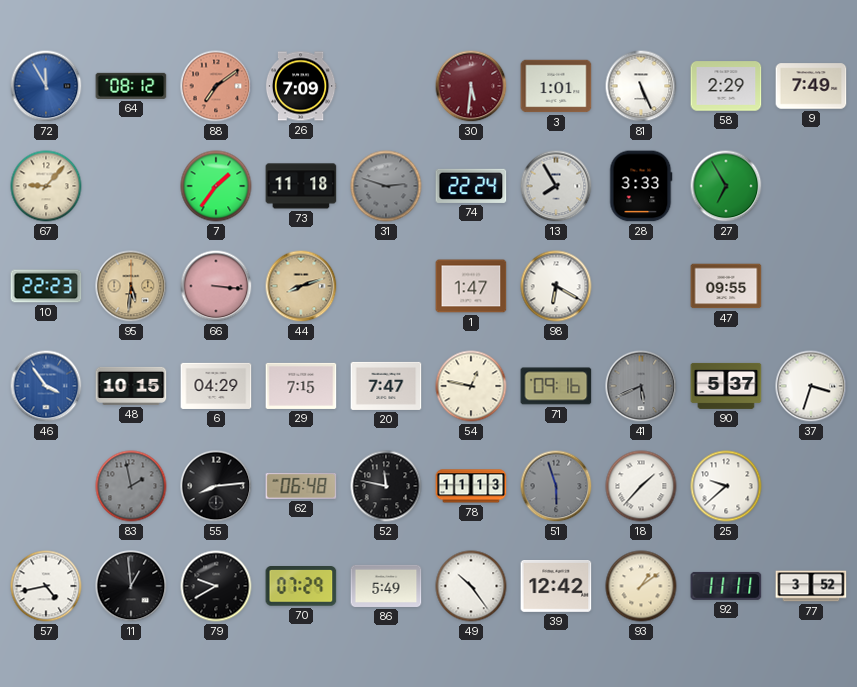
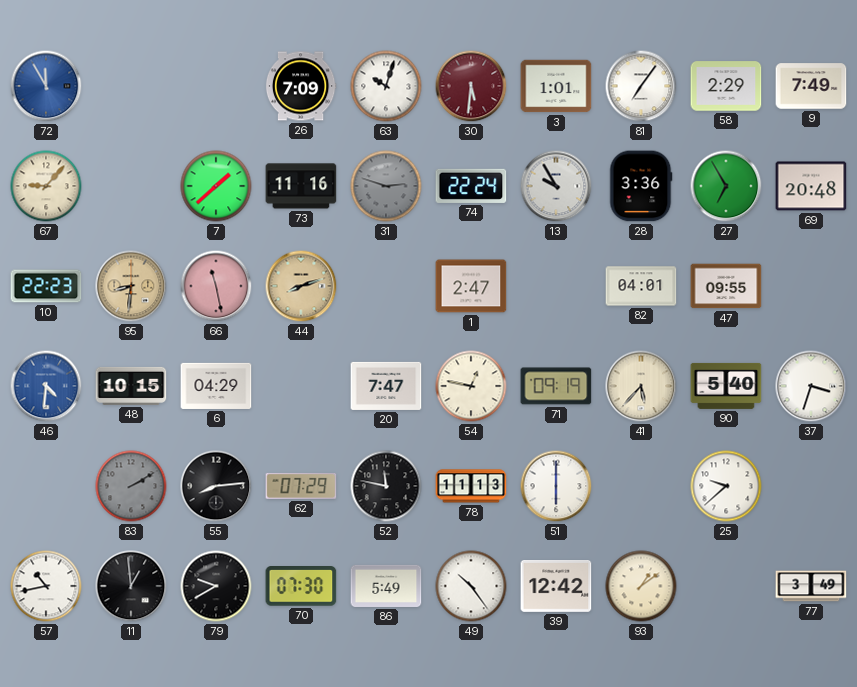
64: 08:12 -> none (131, 86)
88: 7:09 -> none (216, 86)
63: none -> 10:03 (386, 86)
81: 5:26 -> 7:06 (641, 86)
7: 1:36 -> 1:38 (216, 186)
73: 11:18 -> 11:16 (301, 186)
13: 7:55 -> 9:55 (556, 186)
28: 3:33 -> 3:36 (641, 186)
69: none -> 20:48 (811, 186)
95: 5:31 -> 8:31 (131, 286)
66: 3:16 -> 11:28 (216, 286)
1: 1:47 -> 2:47 (471, 286)
98: 6:20 -> none (556, 286)
82: none -> 04:01 (641, 286)
46: 3:54 -> 4:31 (46, 386)
29: 7:15 -> none (301, 386)
71: 09:16 -> 09:19 (556, 386)
41: 5:41 -> 5:37 (641, 386)
41 dial: grey -> cream (641, 386)
90: 5:37 -> 5:40 (726, 386)
83: 1:58 -> 2:10 (131, 486)
62: 06:48 -> 07:29 (301, 486)
51: 5:57 -> 6:00 (556, 486)
51 dial: grey -> white (556, 486)
18: 1:37 -> none (641, 486)
57: 4:43 -> 10:43 (46, 586)
70: 07:29 -> 07:30 (301, 587)
92: 11:11 -> none (726, 586)
77: 3:52 -> 3:49 (811, 586)
